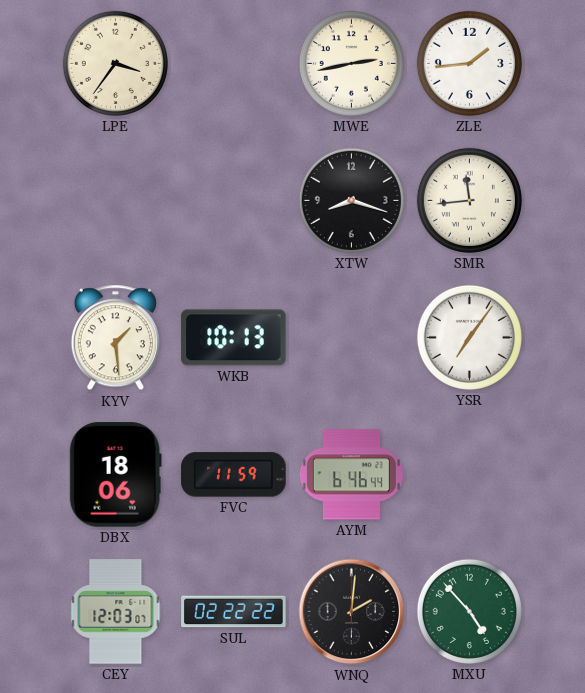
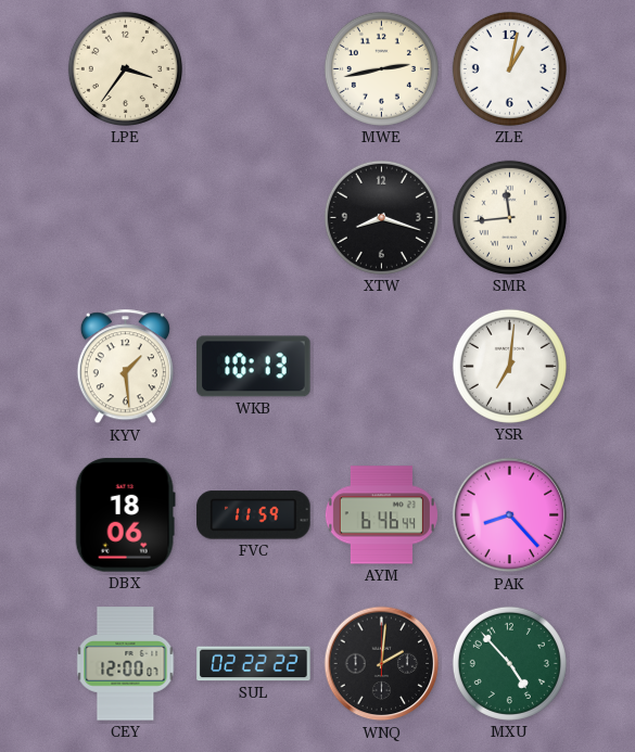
ZLE: 1:44 -> 1:02 (509, 68)
YSR: 7:06 -> 7:01 (509, 366)
PAK: none -> 8:23 (510, 515)
CEY: 12:03 -> 12:00 (126, 664)
